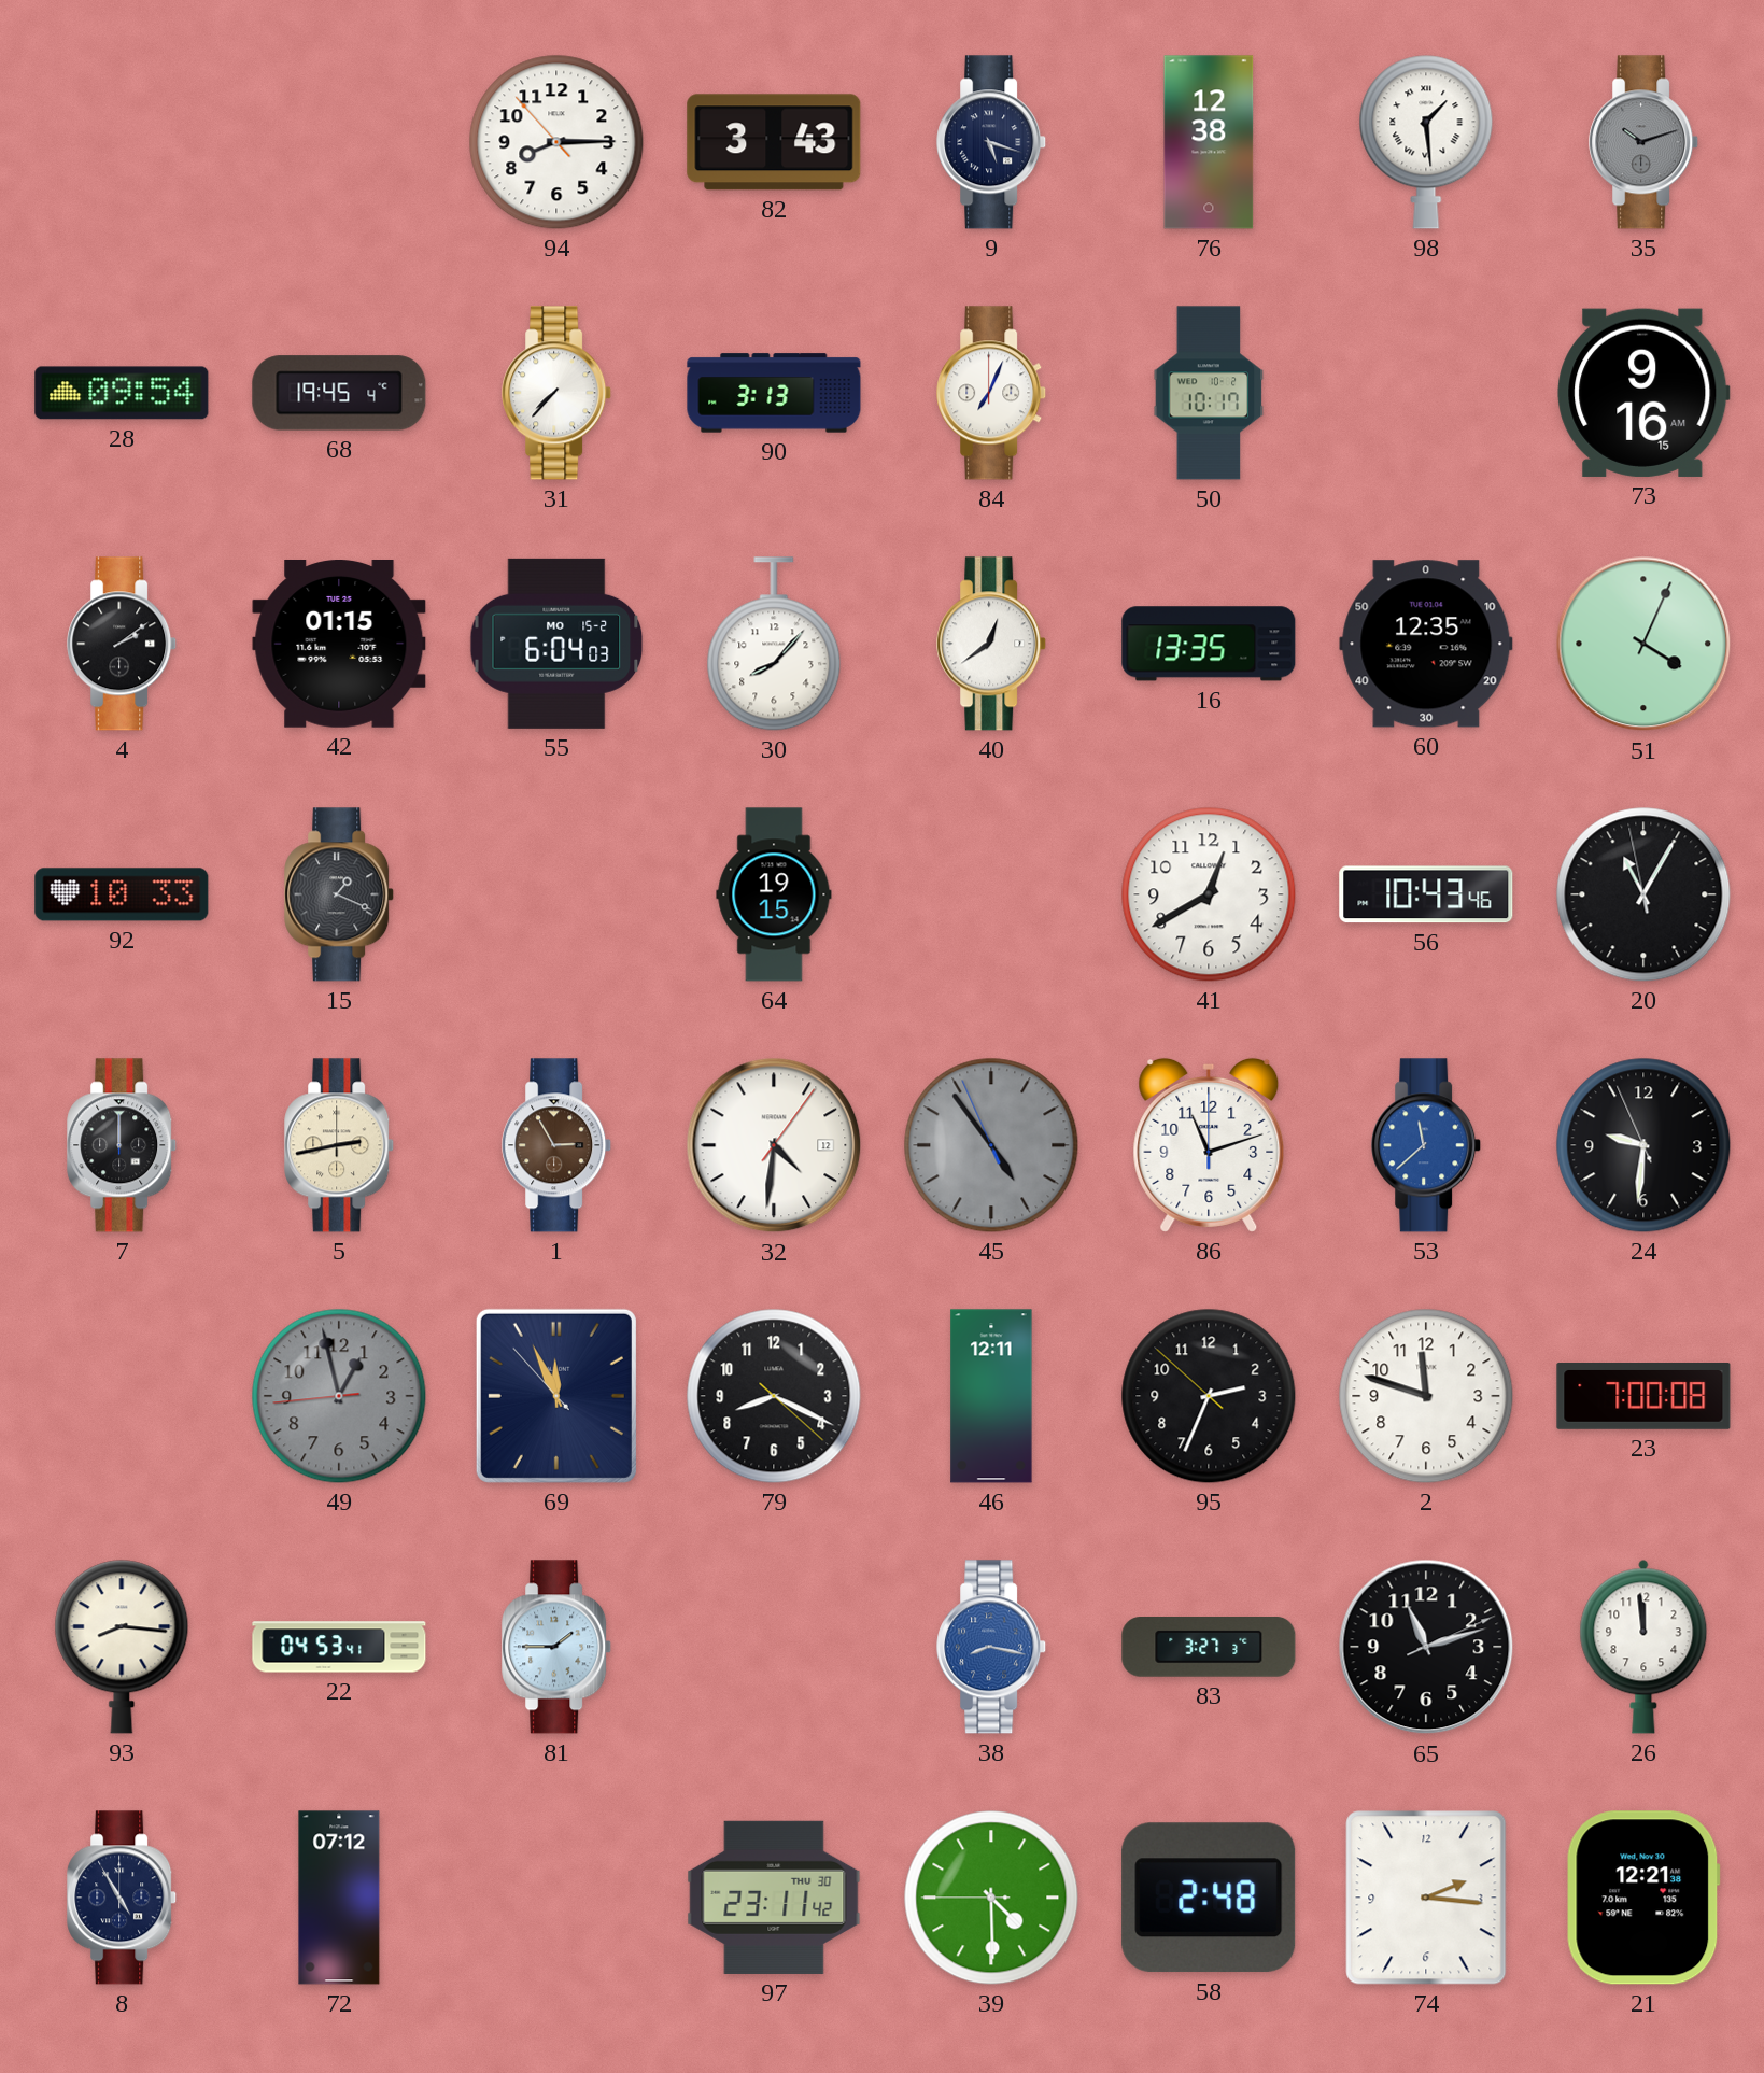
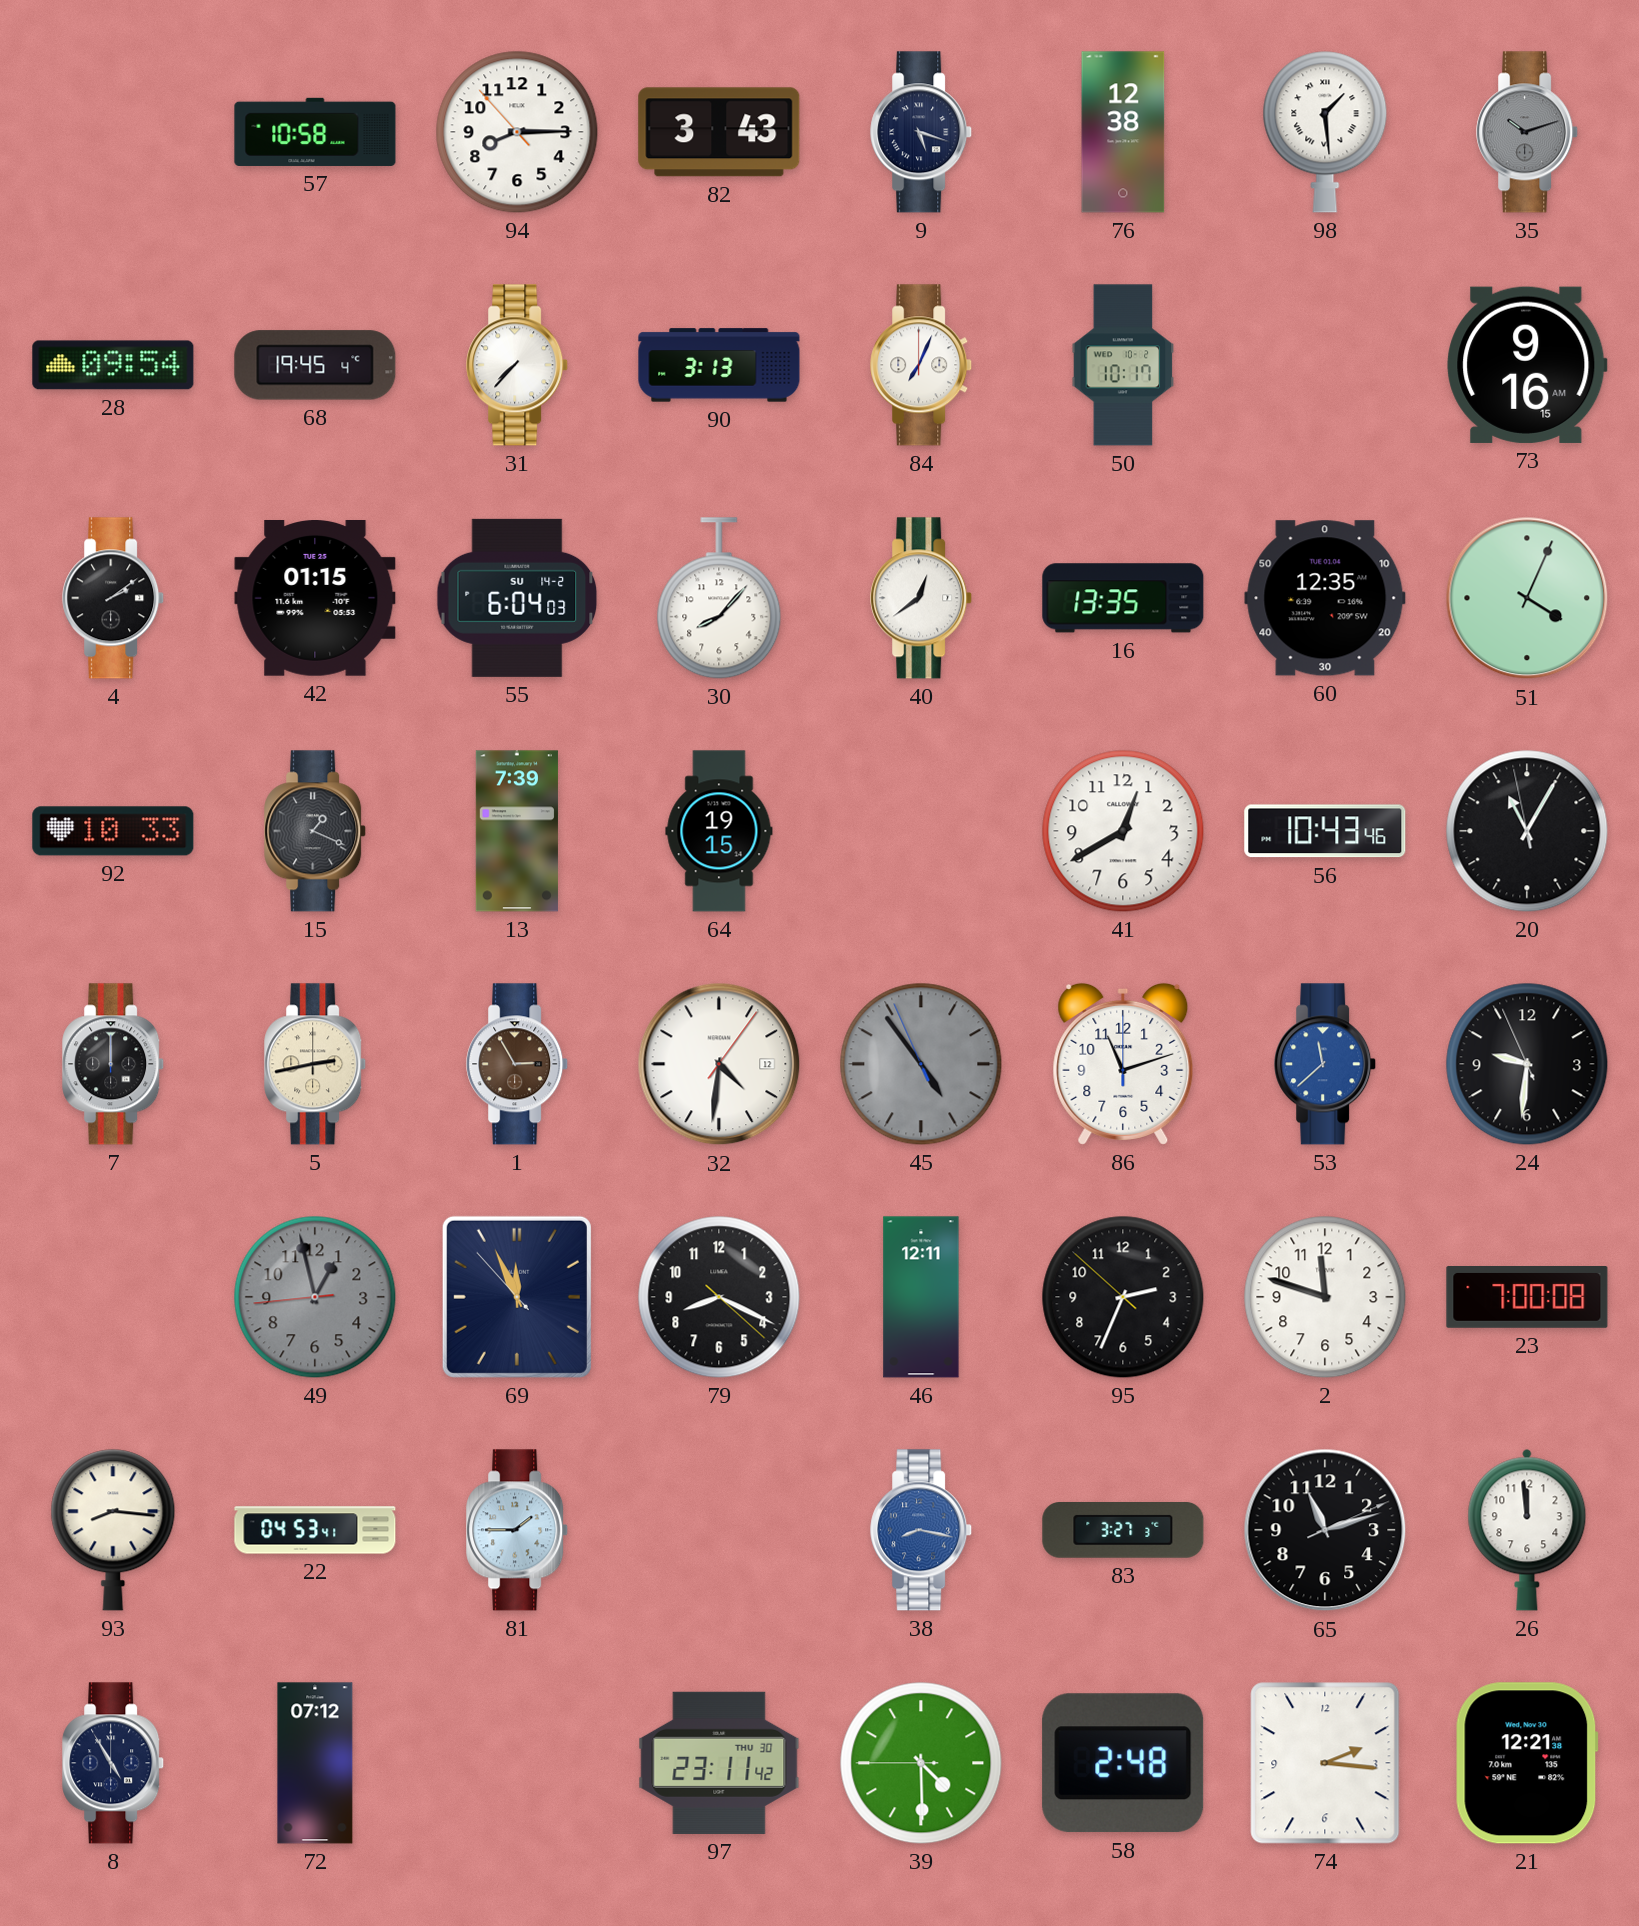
57: none -> 10:58 (315, 132)
55 date: MO 15-2 -> SU 14-2 (517, 598)
13: none -> 7:39 (517, 831)
